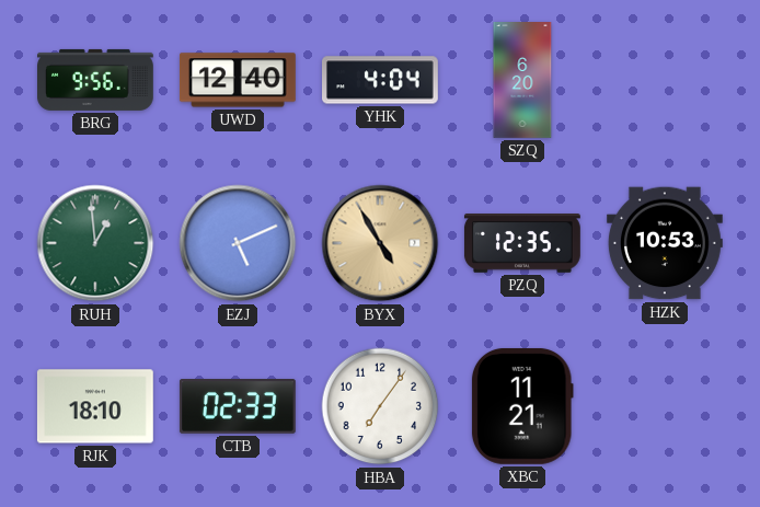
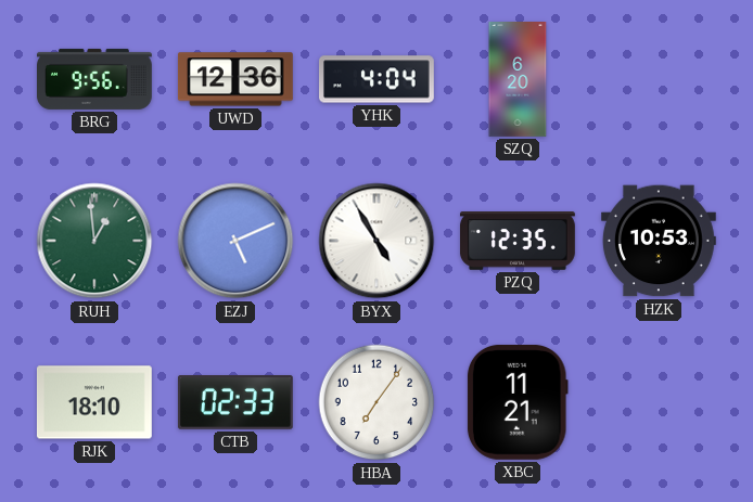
UWD: 12:40 -> 12:36 (235, 79)
BYX dial: champagne -> white (376, 241)
